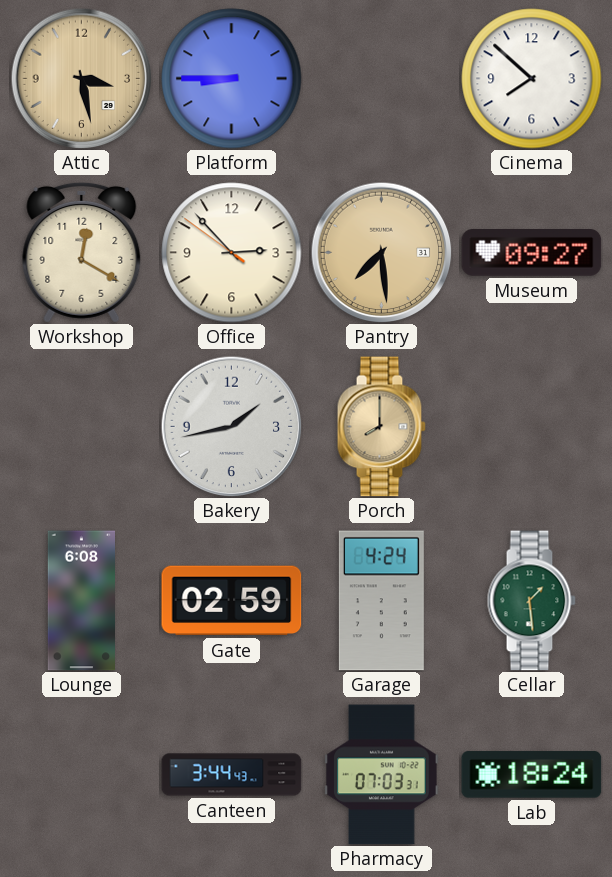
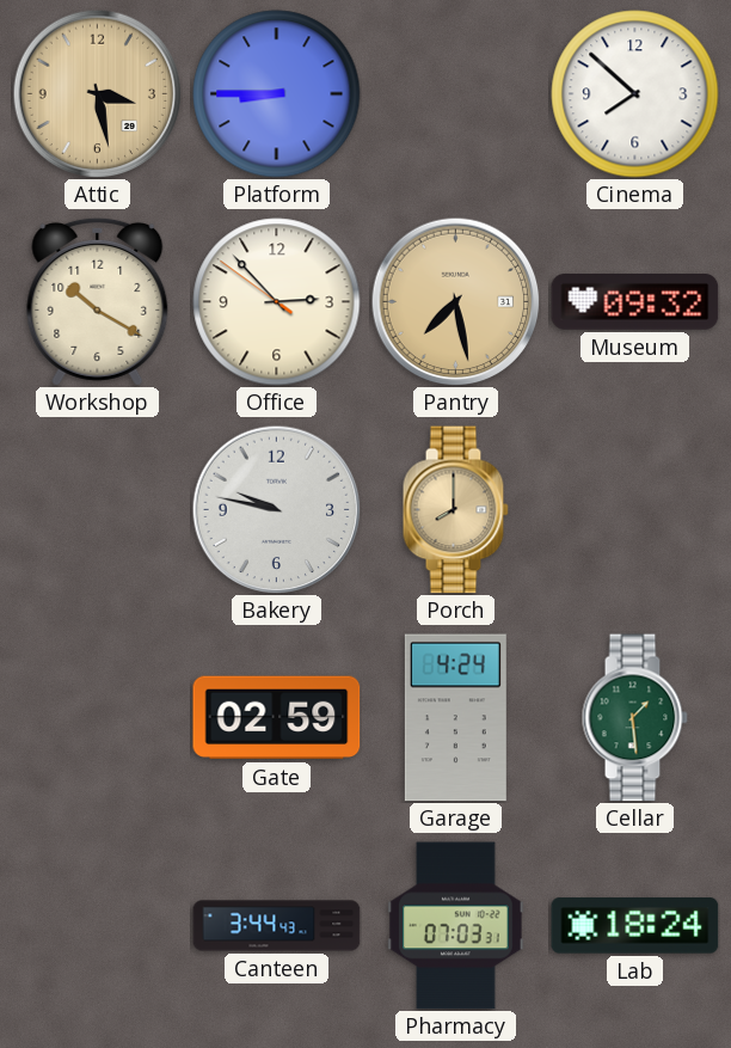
Workshop: 12:20 -> 10:20 (98, 301)
Pantry: 7:29 -> 7:28 (455, 301)
Museum: 09:27 -> 09:32 (635, 302)
Bakery: 1:43 -> 9:47 (276, 509)
Lounge: 6:08 -> none (81, 601)
